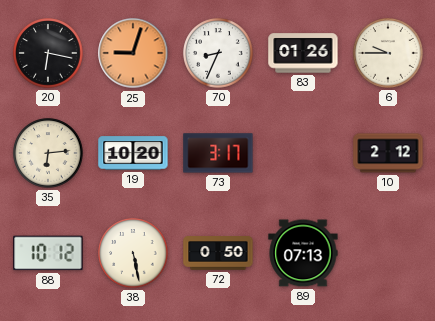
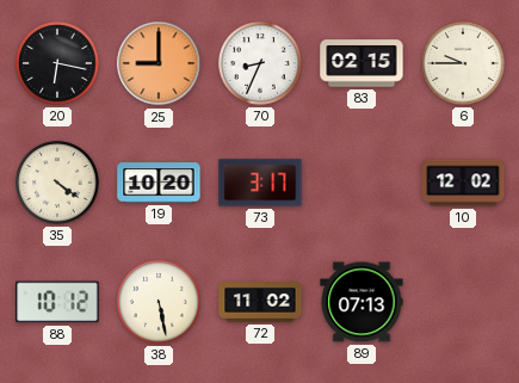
25: 9:03 -> 9:00 (159, 63)
83: 01:26 -> 02:15 (362, 63)
35: 6:14 -> 4:21 (57, 183)
10: 2:12 -> 12:02 (463, 183)
72: 0:50 -> 11:02 (260, 302)
